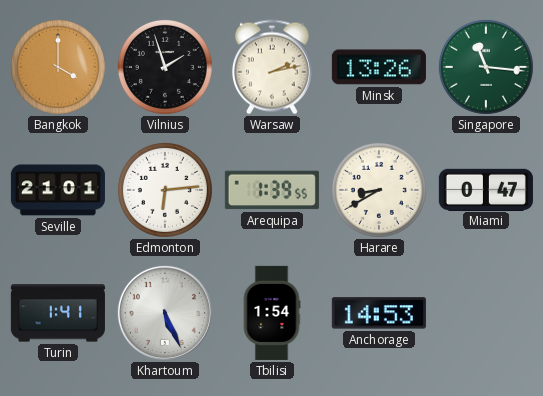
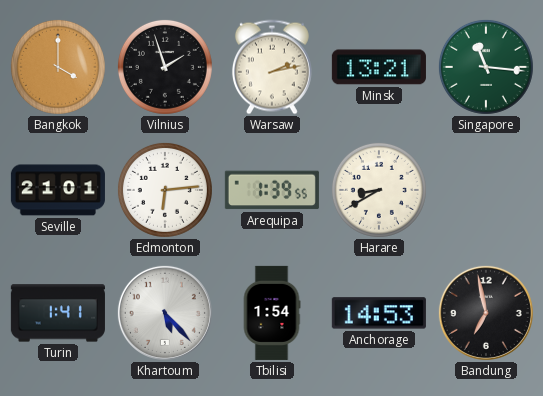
Minsk: 13:26 -> 13:21 (379, 67)
Miami: 0:47 -> none (486, 189)
Khartoum: 5:26 -> 5:23 (165, 313)
Bandung: none -> 6:58 (486, 313)
